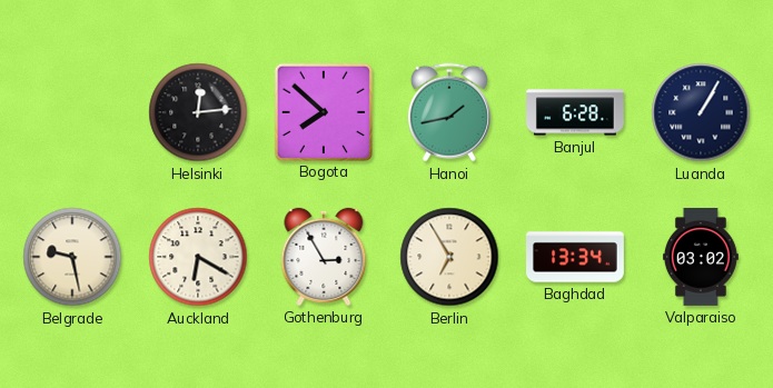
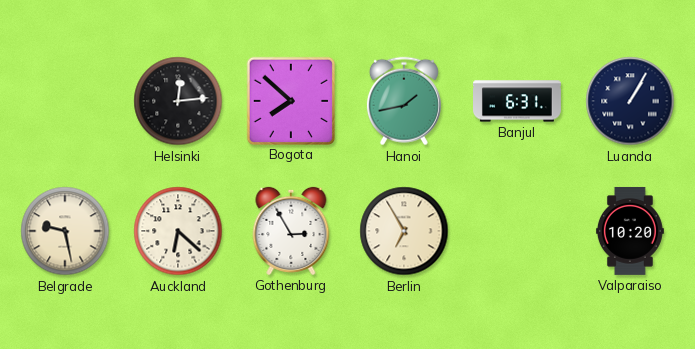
Banjul: 6:28 -> 6:31 (518, 101)
Auckland: 6:20 -> 6:22 (178, 231)
Baghdad: 13:34 -> none (576, 257)
Valparaiso: 03:02 -> 10:20 (630, 231)
